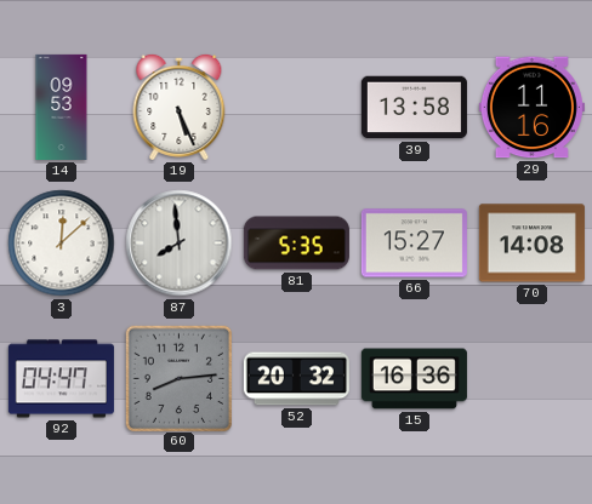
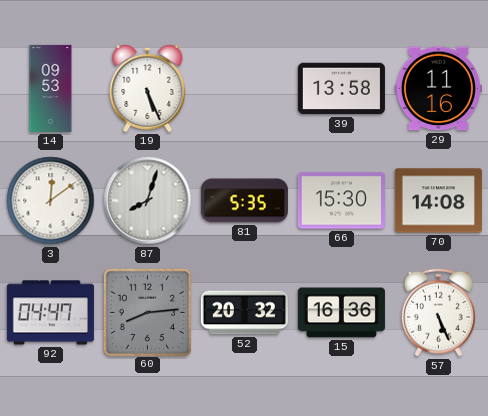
3: 12:08 -> 12:09 (51, 201)
87: 7:59 -> 8:03 (148, 201)
66: 15:27 -> 15:30 (341, 201)
57: none -> 5:26 (438, 313)
